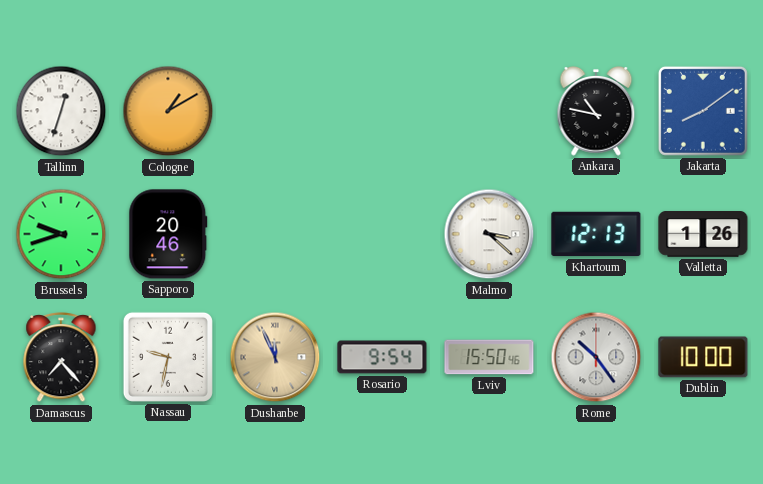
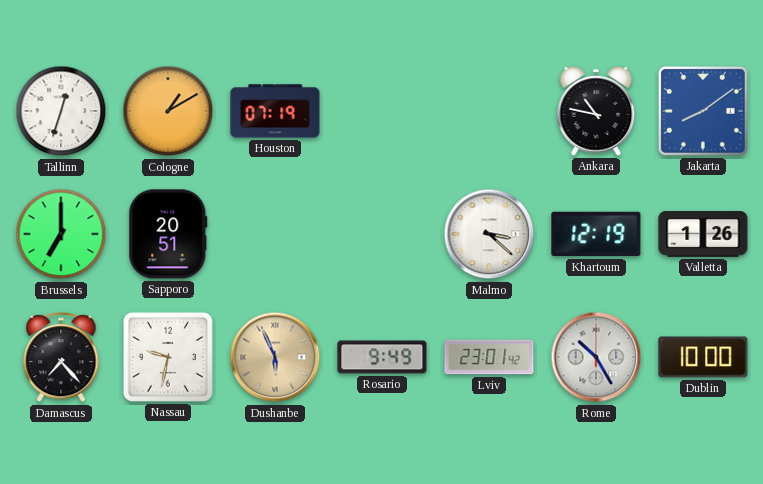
Houston: none -> 07:19 (275, 111)
Brussels: 9:42 -> 7:00 (61, 234)
Sapporo: 20:46 -> 20:51 (168, 234)
Khartoum: 12:13 -> 12:19 (596, 234)
Dushanbe: 11:56 -> 5:56 (275, 357)
Rosario: 9:54 -> 9:49 (382, 357)
Lviv: 15:50 -> 23:01 (489, 357)
Rome: 10:24 -> 10:25 (596, 357)
